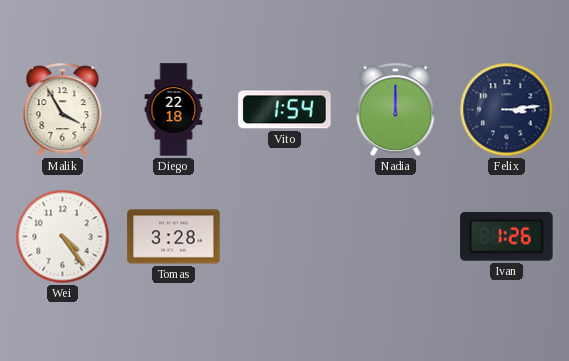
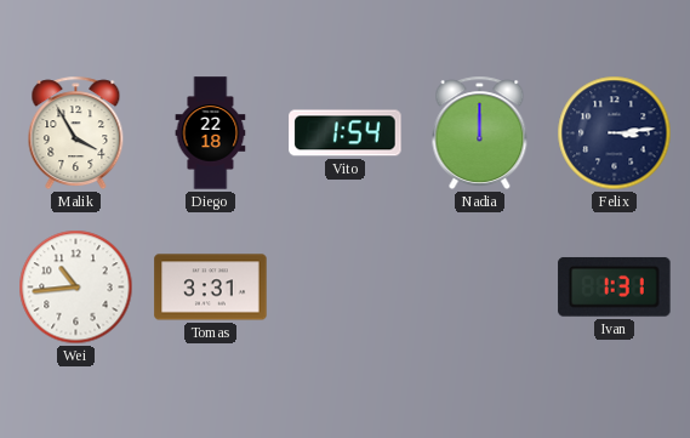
Wei: 4:24 -> 10:44 (76, 288)
Tomas: 3:28 -> 3:31 (211, 288)
Ivan: 1:26 -> 1:31 (615, 286)
